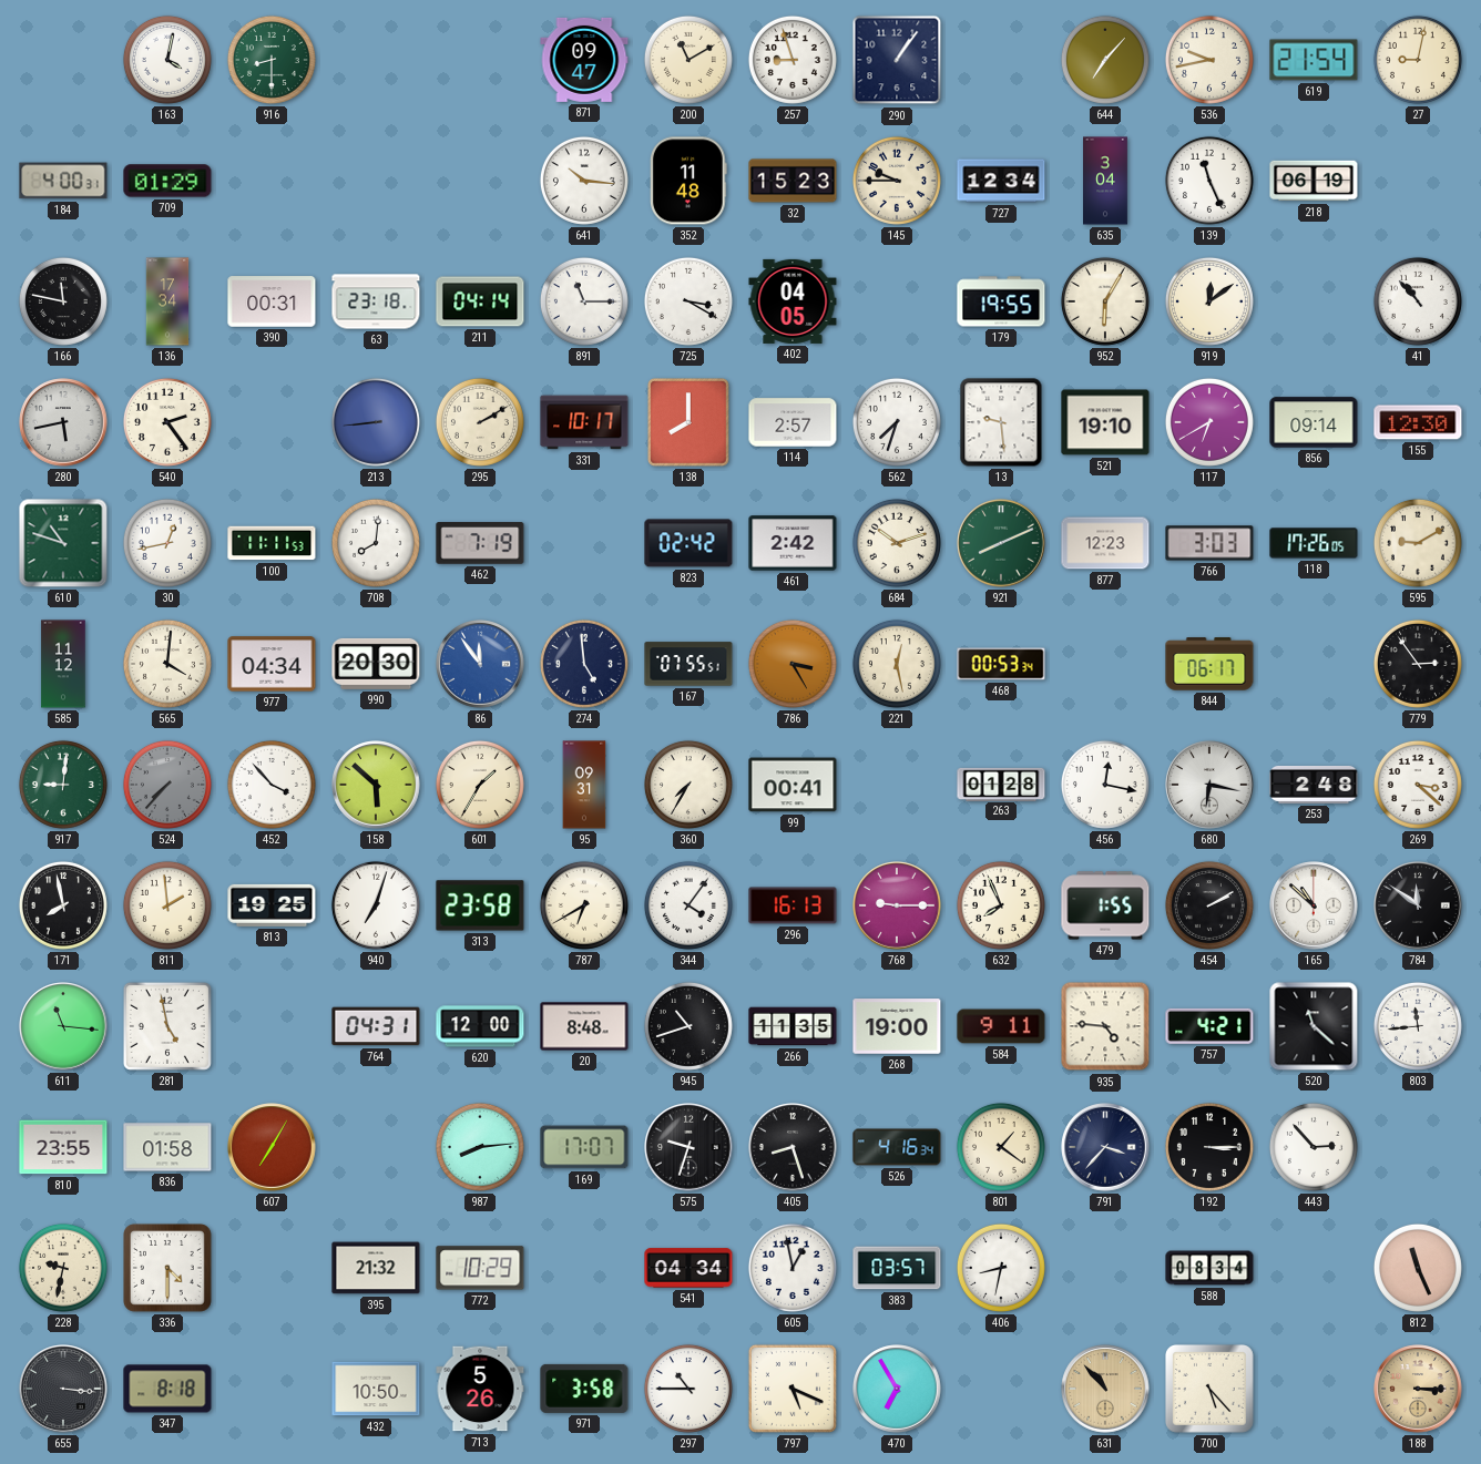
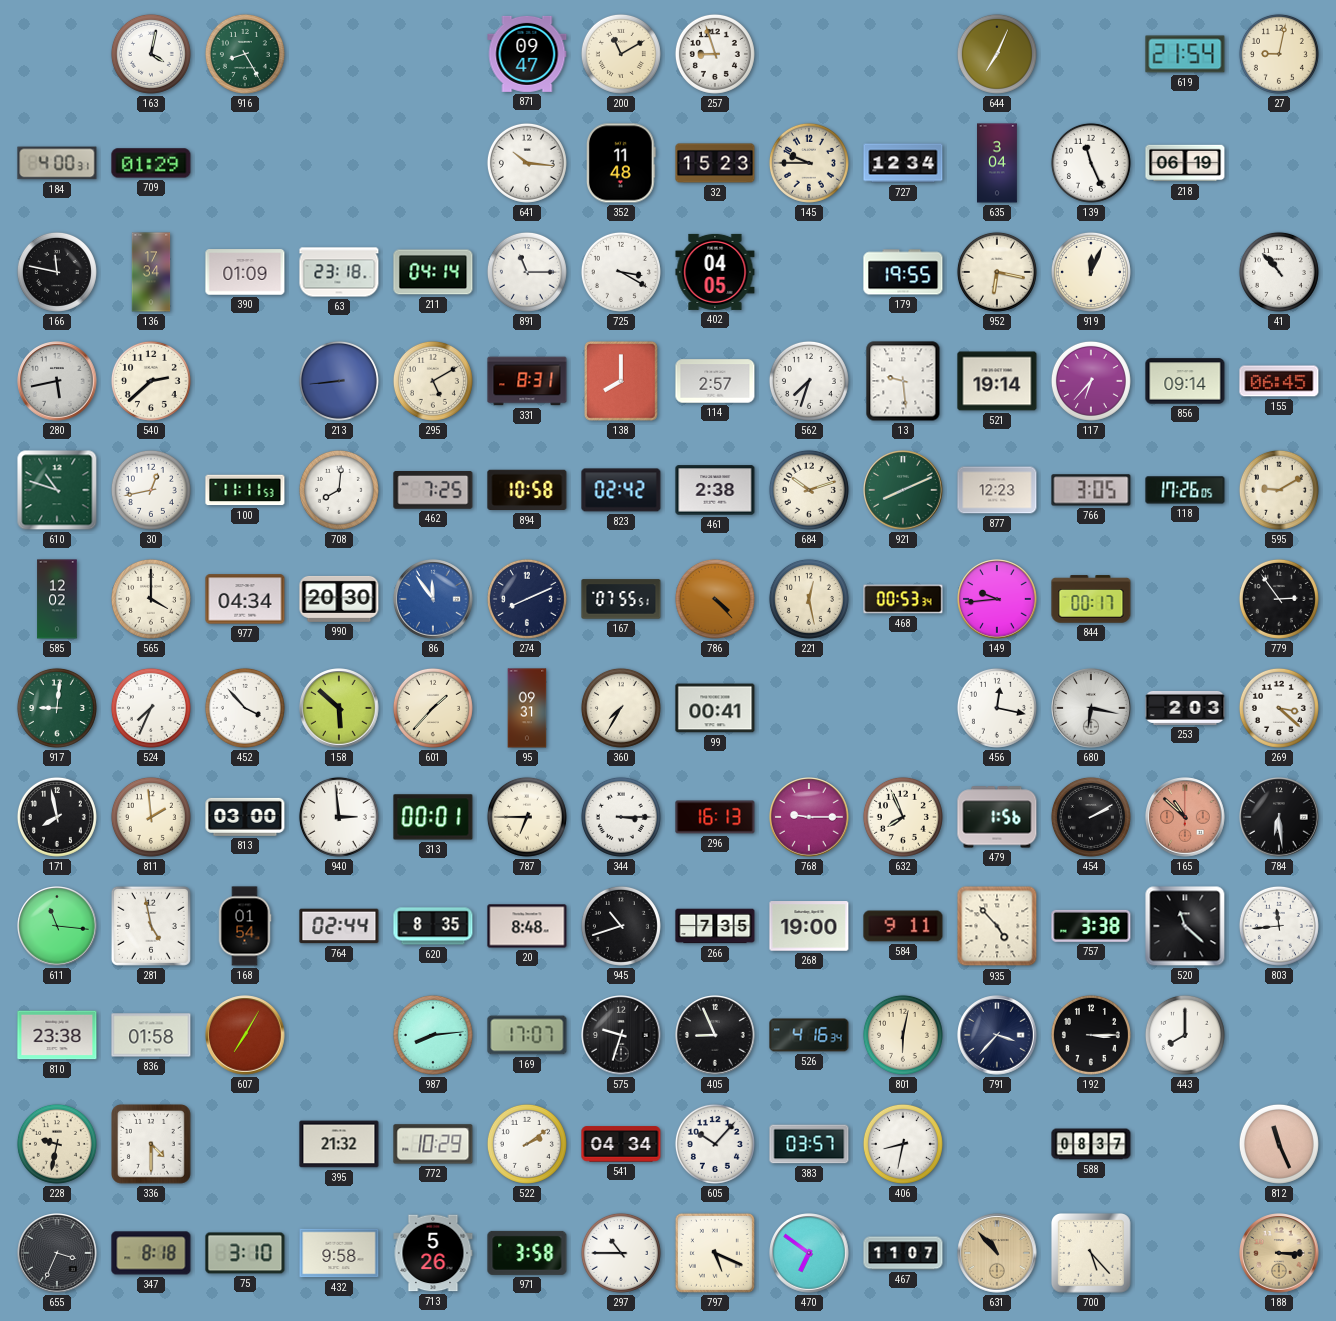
916: 8:30 -> 8:25 (245, 54)
290: 1:06 -> none (897, 60)
644: 7:07 -> 7:04 (997, 54)
536: 9:43 -> none (1209, 60)
390: 00:31 -> 01:09 (245, 272)
952: 6:05 -> 6:17 (997, 272)
919: 12:09 -> 12:04 (1091, 272)
540: 2:24 -> 2:38 (151, 381)
295: 2:10 -> 5:10 (433, 381)
331: 10:17 -> 8:31 (527, 381)
521: 19:10 -> 19:14 (997, 381)
117: 6:40 -> 6:37 (1091, 381)
155: 12:30 -> 06:45 (1279, 381)
462: 7:19 -> 7:25 (433, 490)
894: none -> 10:58 (527, 490)
461: 2:42 -> 2:38 (715, 490)
766: 3:03 -> 3:05 (1091, 490)
585: 11:12 -> 12:02 (57, 599)
565: 4:01 -> 4:00 (151, 599)
274: 4:59 -> 8:11 (527, 599)
786: 3:25 -> 4:23 (715, 599)
149: none -> 9:44 (997, 599)
844: 06:17 -> 00:17 (1091, 599)
524: 7:37 -> 7:34 (151, 708)
524 dial: grey -> white (151, 708)
601: 1:35 -> 1:37 (433, 708)
263: 01:28 -> none (1001, 784)
253: 2:48 -> 2:03 (1185, 708)
813: 19:25 -> 03:00 (245, 817)
940: 7:03 -> 2:59 (339, 817)
313: 23:58 -> 00:01 (433, 817)
787: 6:40 -> 6:45 (527, 817)
344: 4:06 -> 3:15 (621, 817)
479: 1:55 -> 1:56 (997, 817)
165 dial: white -> salmon (1185, 817)
784: 11:51 -> 6:29 (1279, 817)
168: none -> 01:54 (245, 926)
764: 04:31 -> 02:44 (339, 926)
620: 12:00 -> 8:35 (433, 926)
266: 11:35 -> 7:35 (715, 926)
935: 4:46 -> 4:53 (997, 926)
757: 4:21 -> 3:38 (1091, 926)
810: 23:55 -> 23:38 (57, 1035)
405: 8:27 -> 8:56 (715, 1035)
801: 1:21 -> 6:02 (903, 1035)
443: 2:53 -> 8:00 (1185, 1035)
522: none -> 2:09 (527, 1144)
605: 12:58 -> 10:07 (715, 1144)
588: 08:34 -> 08:37 (1091, 1144)
655: 3:16 -> 3:34 (57, 1253)
75: none -> 3:10 (245, 1253)
432: 10:50 -> 9:58 (339, 1253)
470: 6:55 -> 6:51 (809, 1253)
467: none -> 11:07 (903, 1253)
